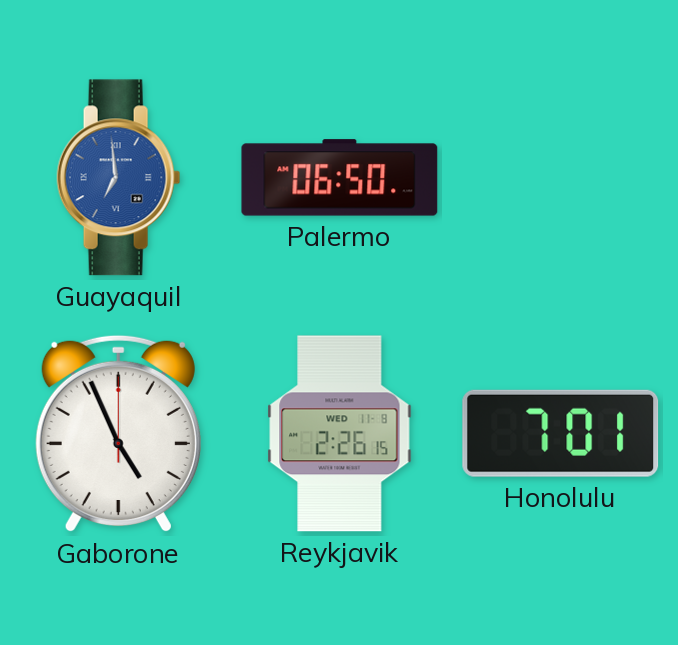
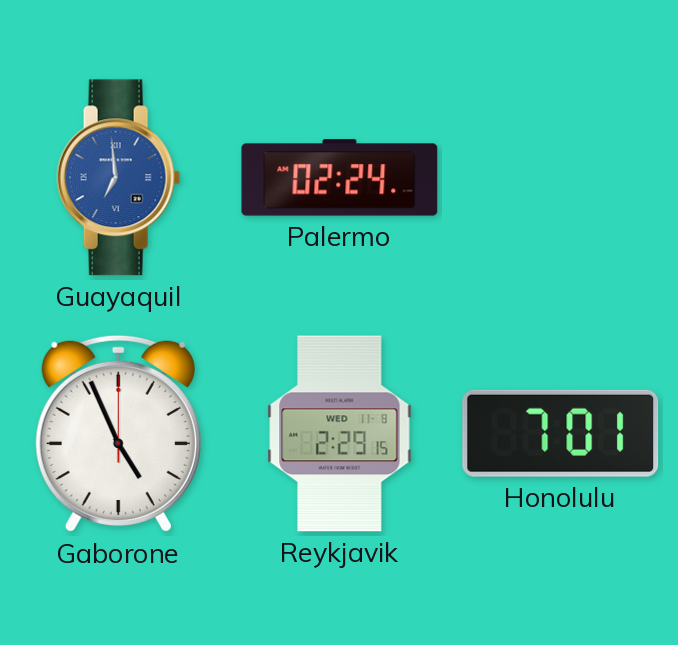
Palermo: 06:50 -> 02:24 (340, 178)
Reykjavik: 2:26 -> 2:29 (340, 434)
